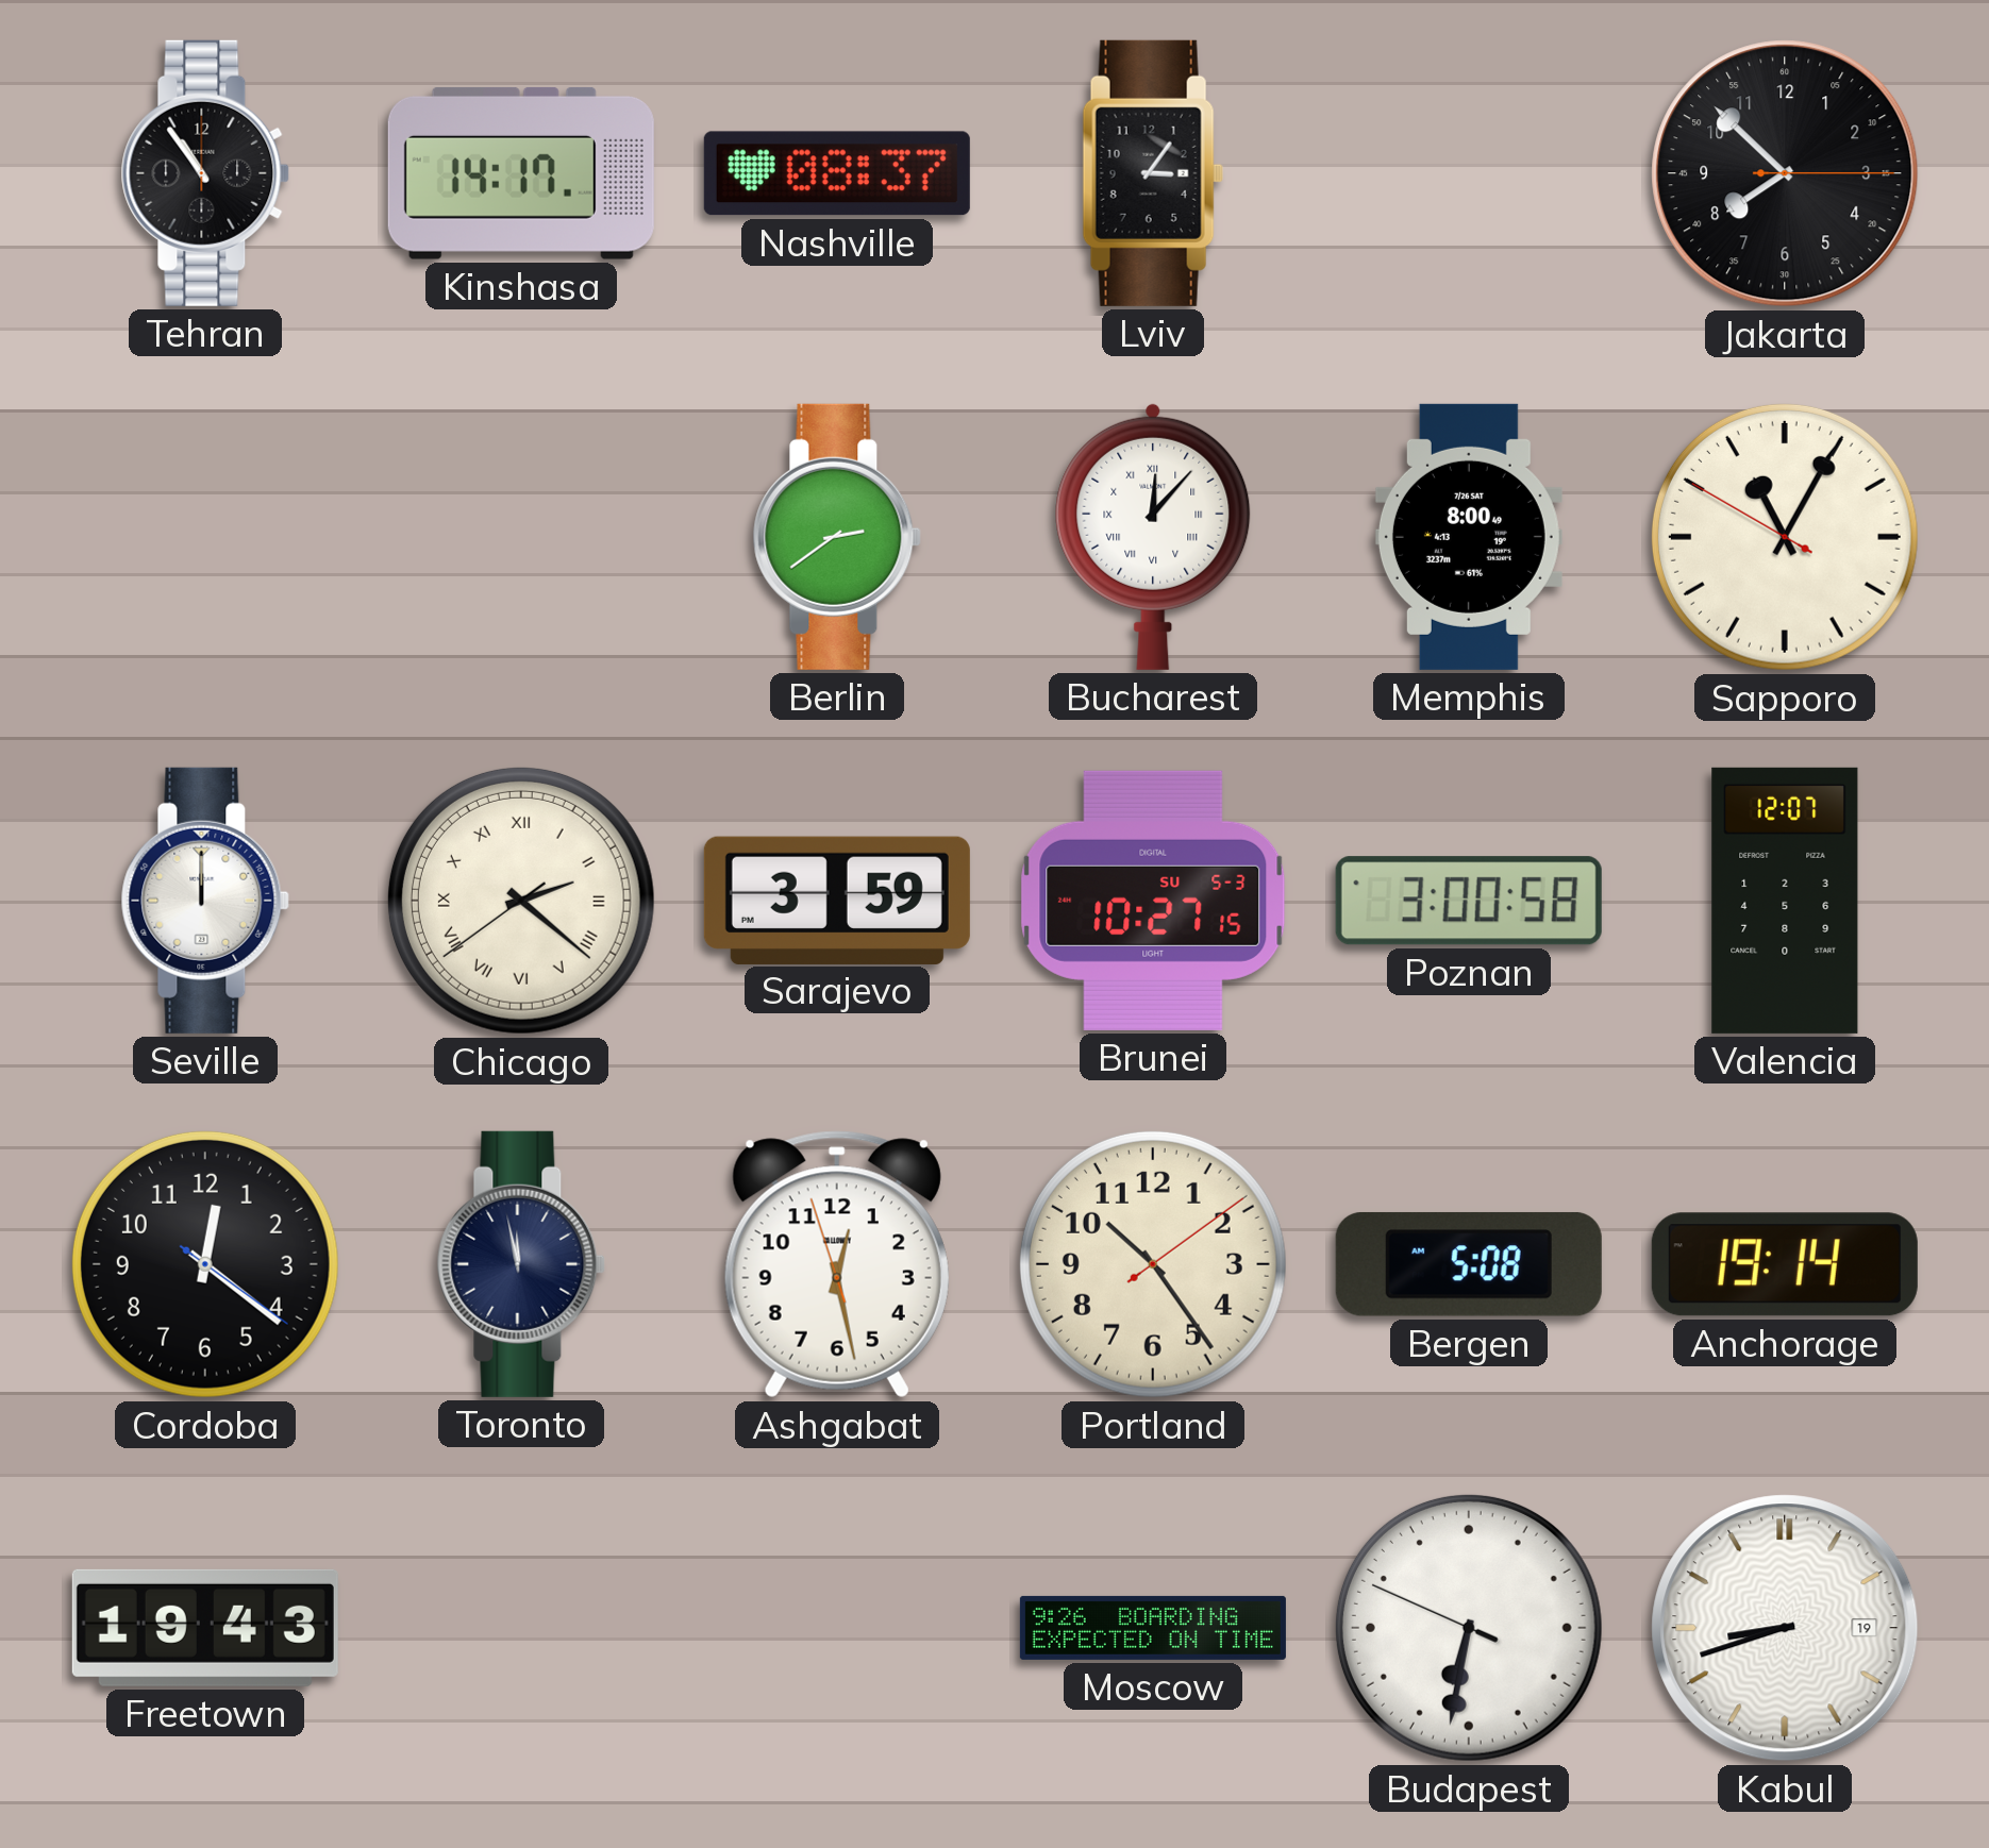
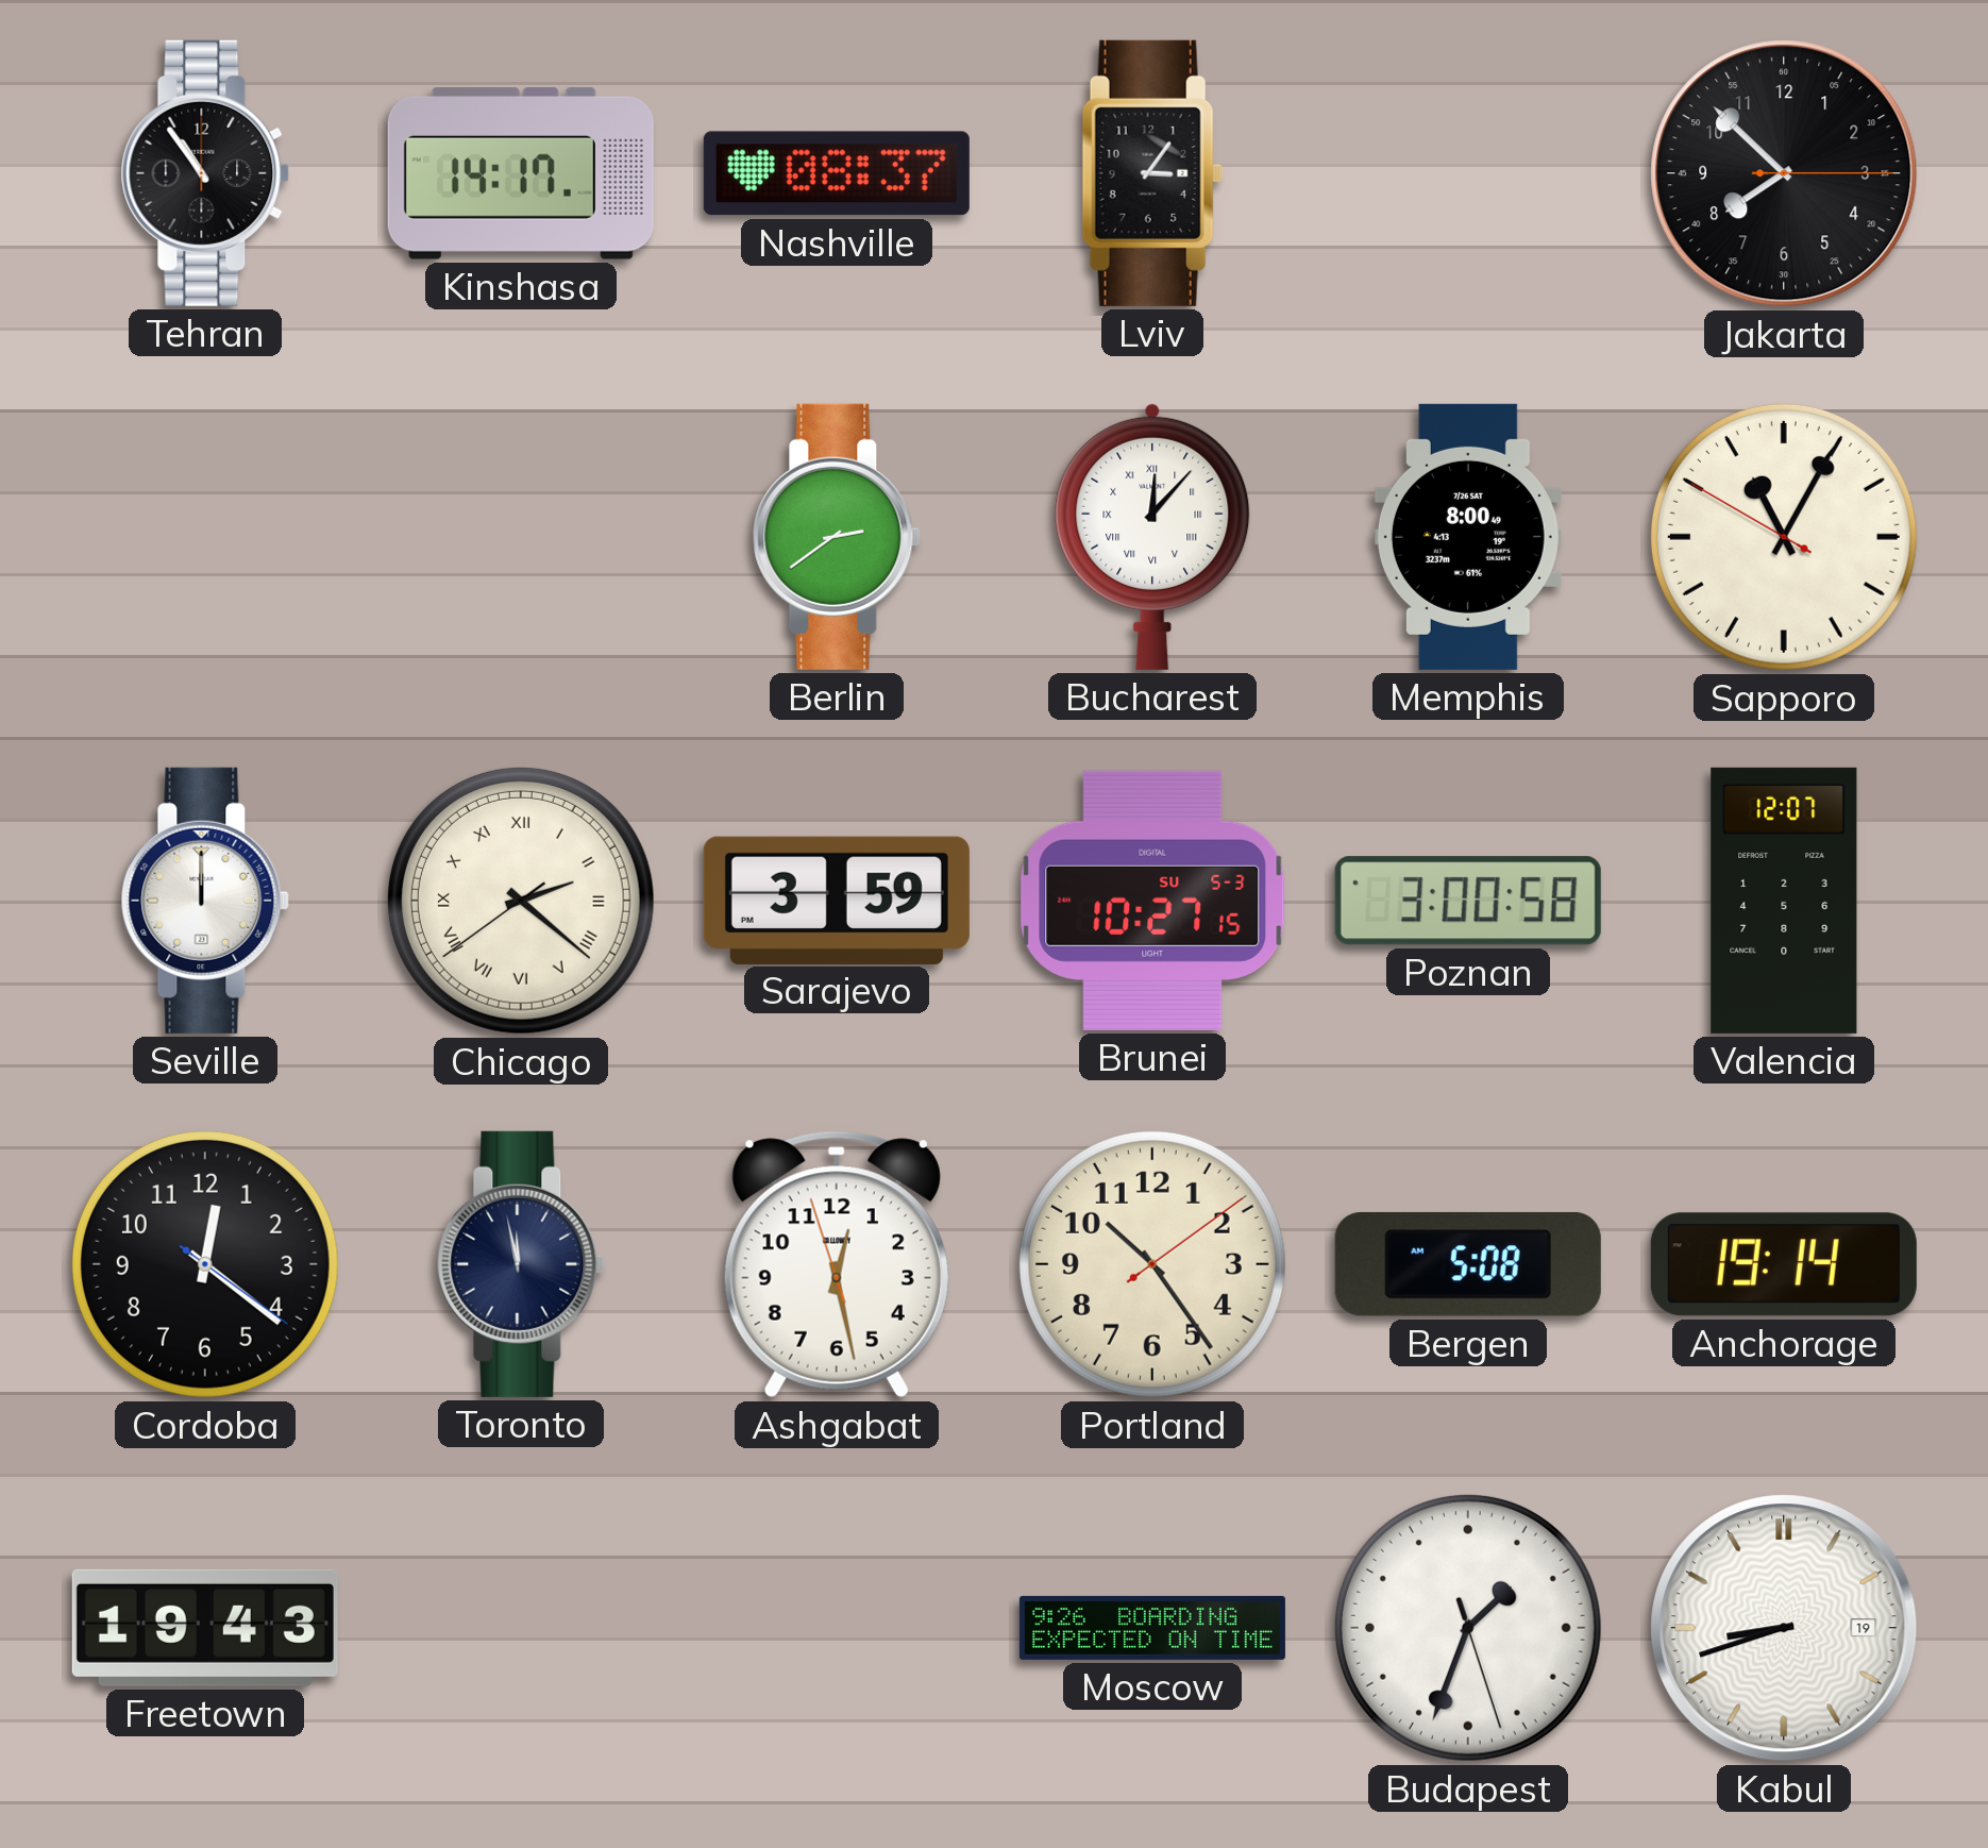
Budapest: 6:31 -> 1:33 (1468, 1628)
